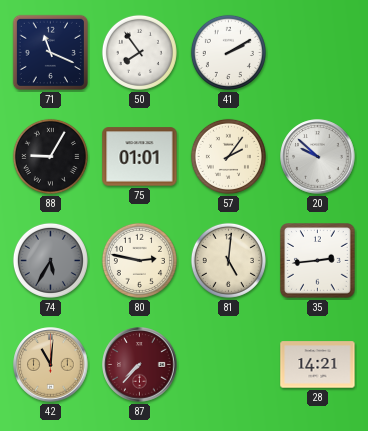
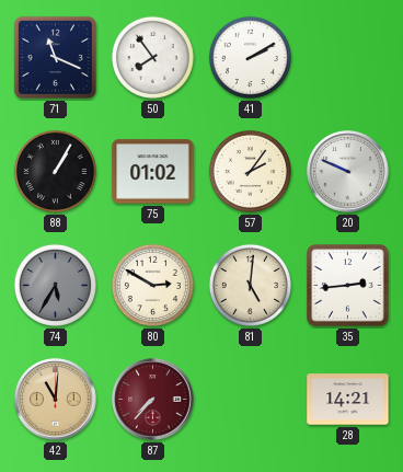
88: 9:05 -> 1:05 (55, 171)
75: 01:01 -> 01:02 (153, 172)
20: 9:52 -> 9:49 (348, 172)
80: 2:47 -> 2:50 (152, 285)
